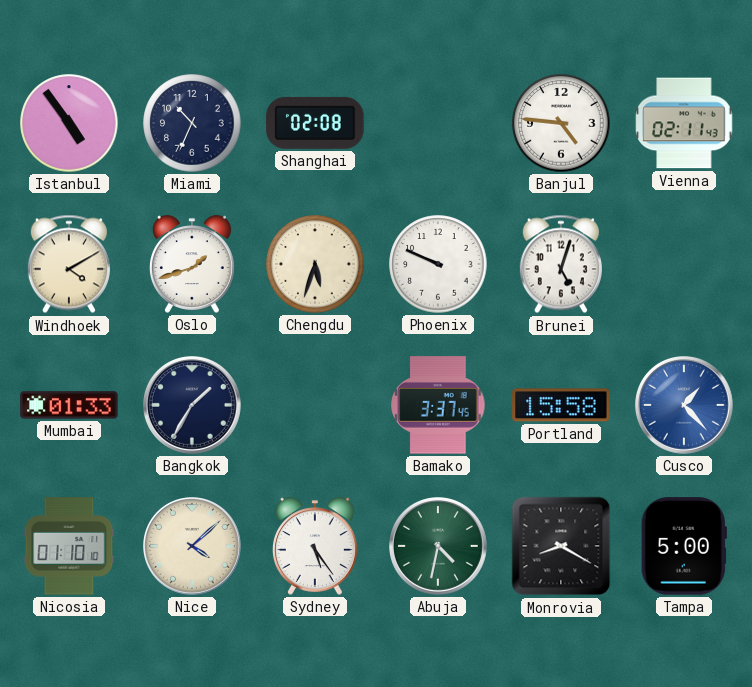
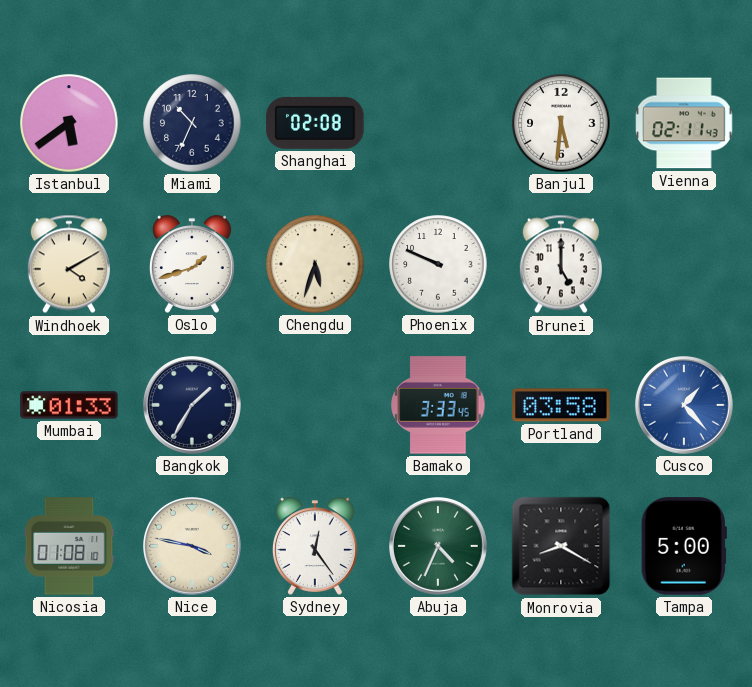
Istanbul: 4:54 -> 5:39 (69, 123)
Banjul: 4:46 -> 5:31 (561, 123)
Brunei: 5:03 -> 5:00 (561, 264)
Bamako: 3:37 -> 3:33 (438, 405)
Portland: 15:58 -> 03:58 (561, 405)
Nicosia: 01:10 -> 01:08 (69, 546)
Nice: 4:08 -> 3:47 (193, 547)
Sydney: 5:24 -> 12:24 (315, 546)
Abuja: 4:32 -> 4:34 (439, 547)
